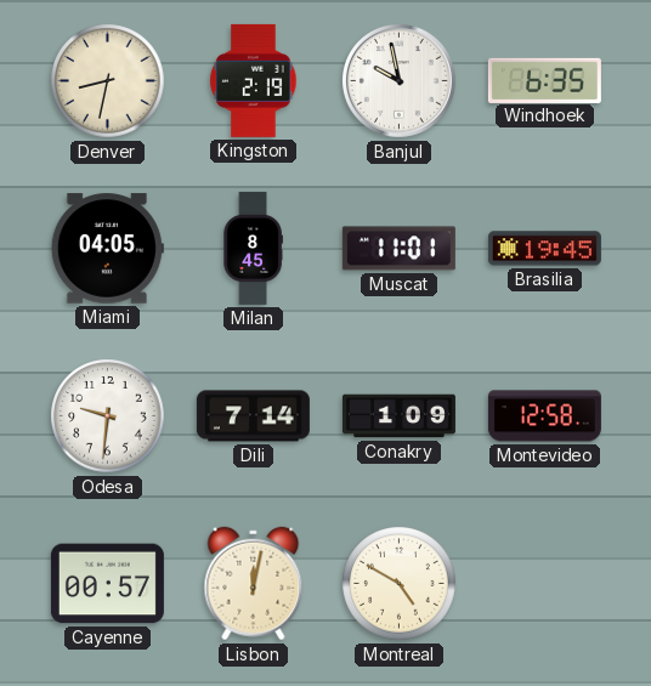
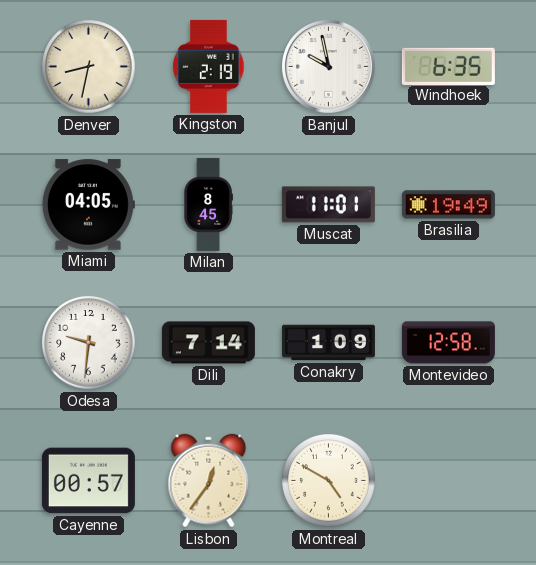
Brasilia: 19:45 -> 19:49 (448, 205)
Lisbon: 12:02 -> 12:36 (209, 481)
